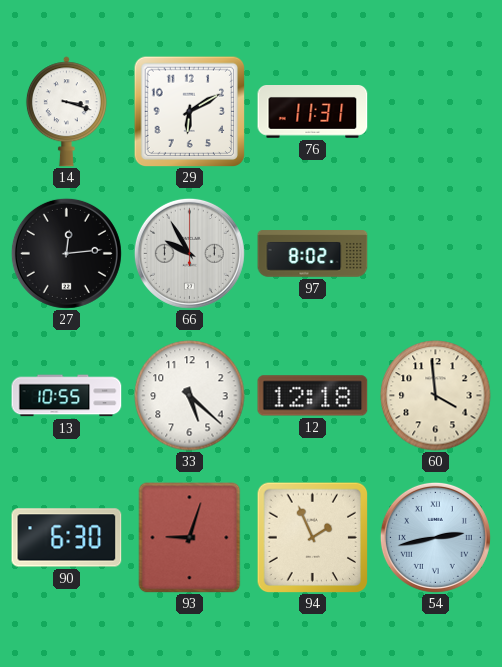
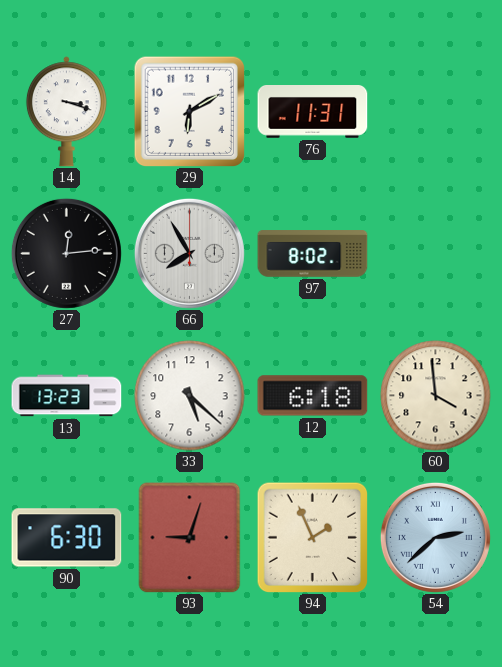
66: 9:55 -> 7:55 (189, 253)
13: 10:55 -> 13:23 (67, 396)
12: 12:18 -> 6:18 (313, 396)
54: 2:43 -> 2:38 (435, 537)
